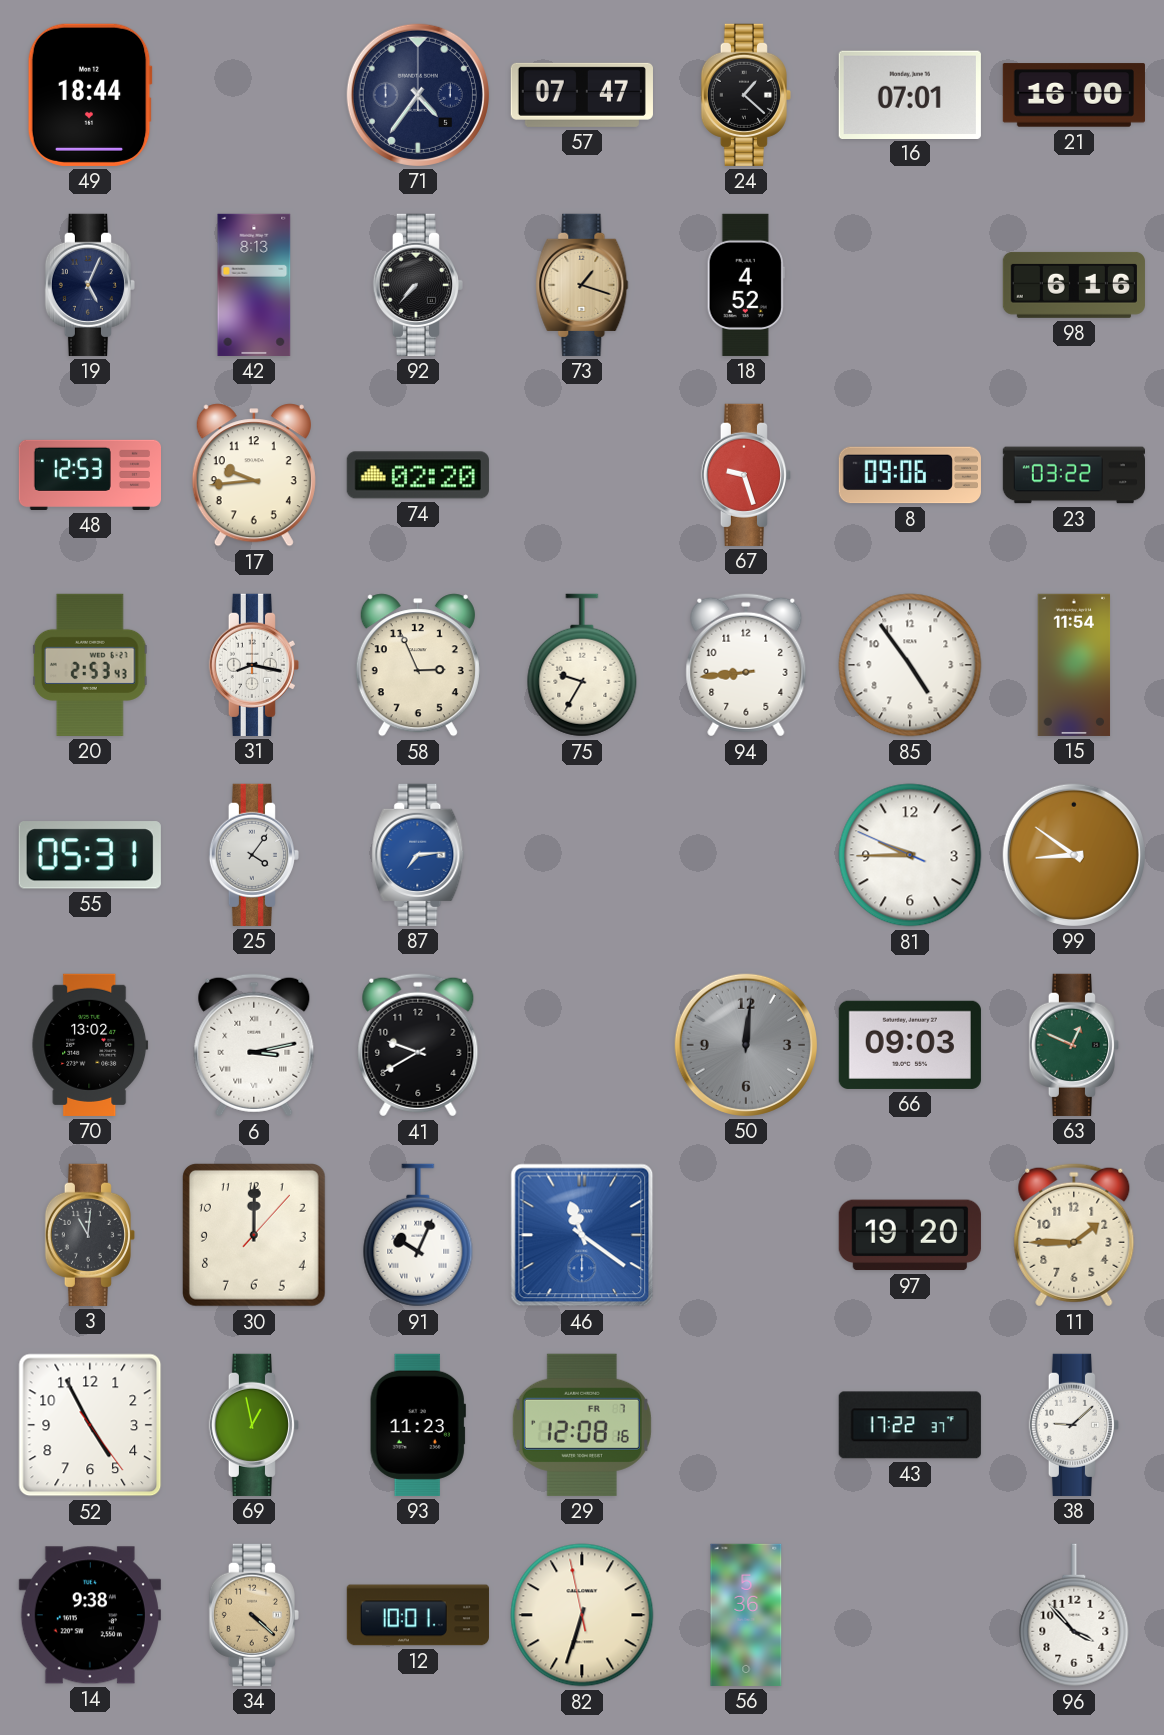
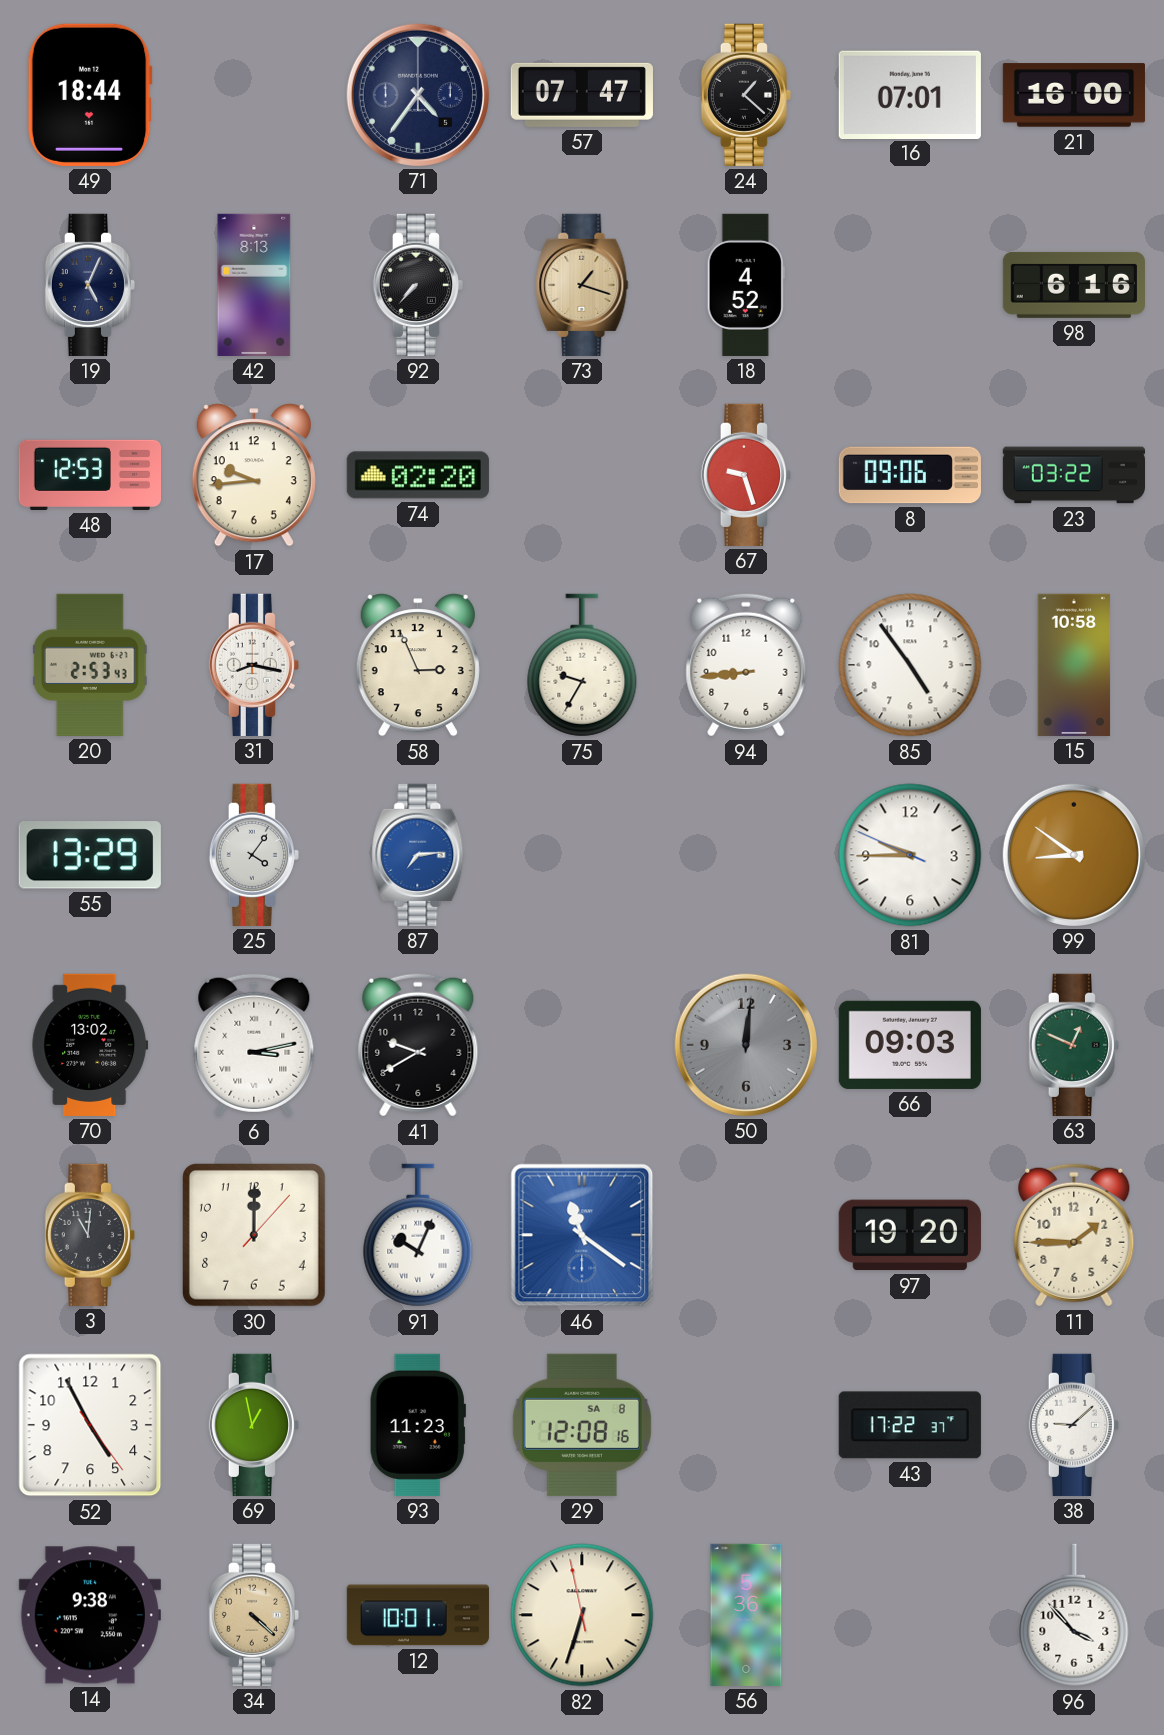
15: 11:54 -> 10:58 (1074, 665)
55: 05:31 -> 13:29 (90, 855)
29 date: FR 7 -> SA 8 (582, 1425)
